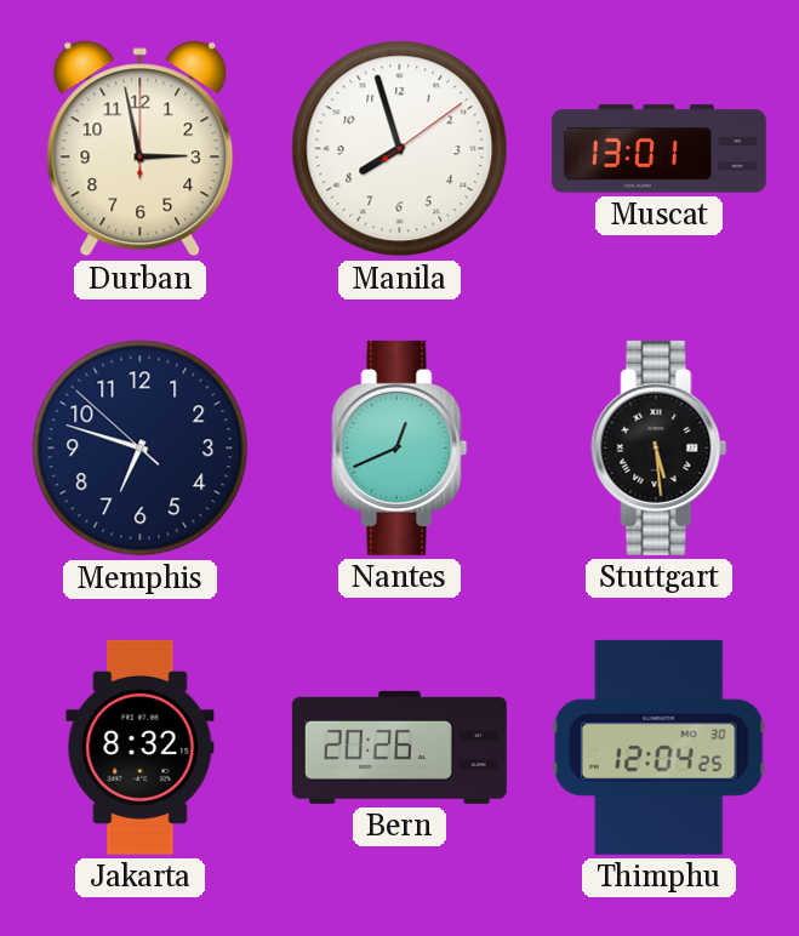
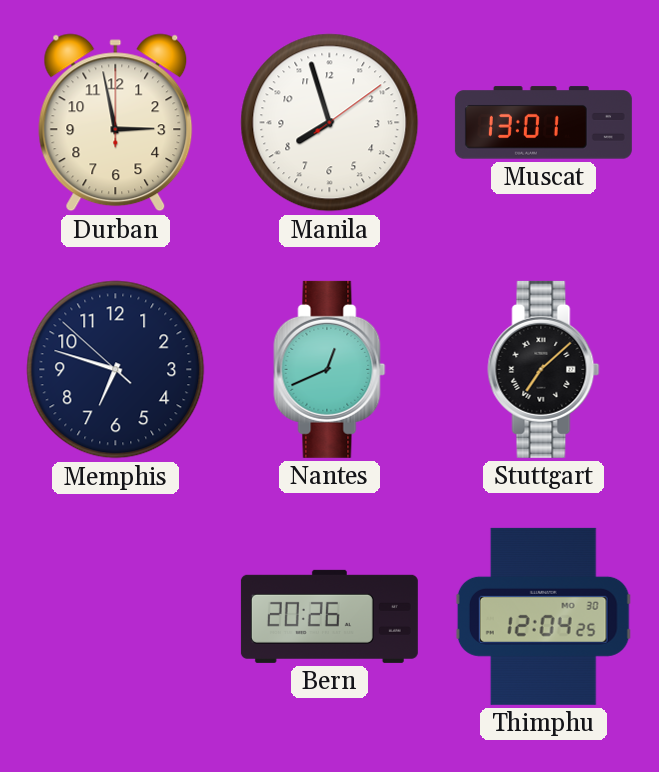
Stuttgart: 5:29 -> 7:08 (544, 369)
Jakarta: 8:32 -> none (141, 747)
